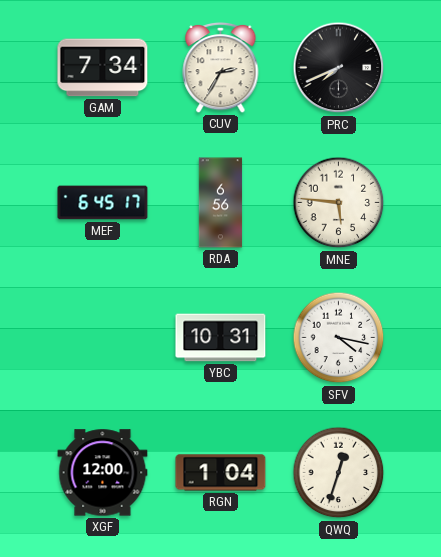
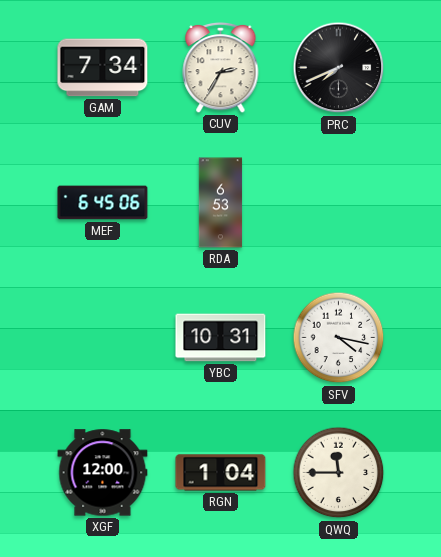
MEF: 6:45:17 -> 6:45:06 (103, 203)
RDA: 6:56 -> 6:53 (221, 203)
MNE: 5:46 -> none (339, 203)
QWQ: 12:33 -> 11:45 (339, 473)
